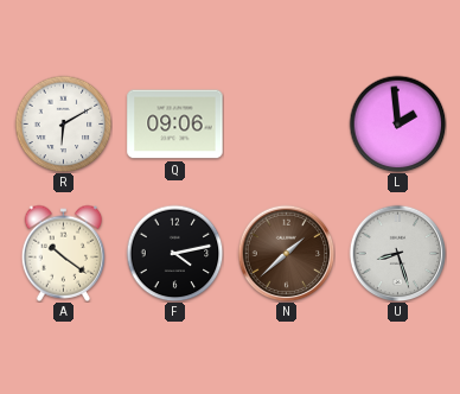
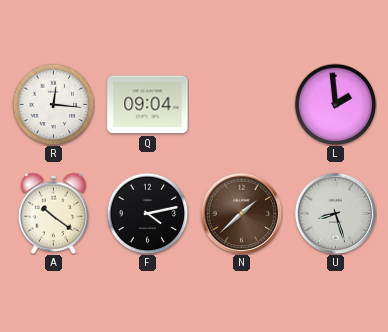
R: 6:10 -> 12:16 (53, 104)
Q: 09:06 -> 09:04 (148, 105)
